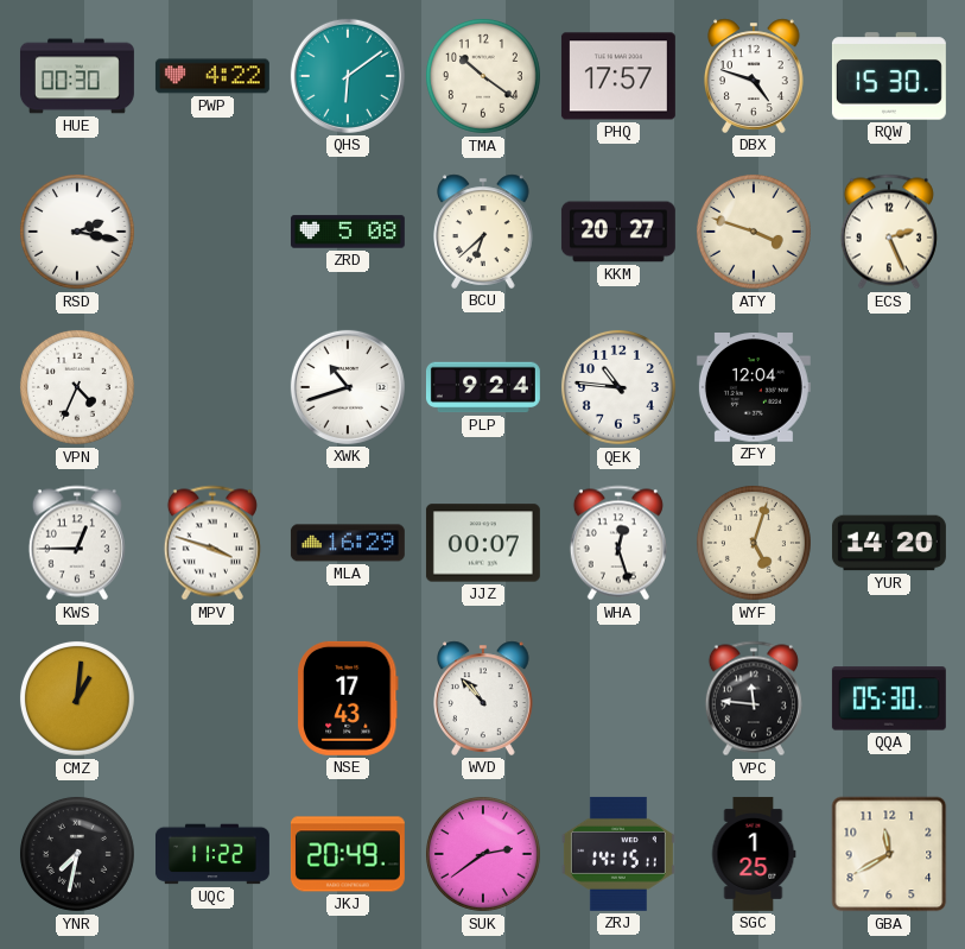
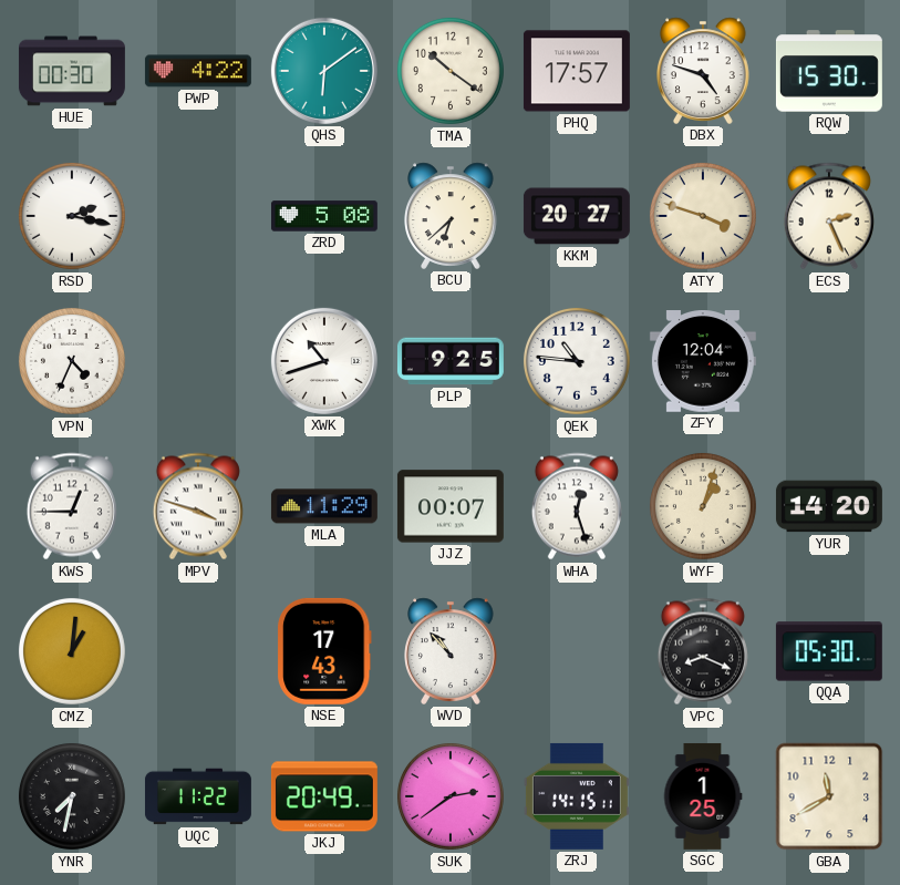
PLP: 9:24 -> 9:25 (451, 361)
MLA: 16:29 -> 11:29 (324, 506)
WYF: 5:03 -> 1:03 (703, 506)
VPC: 11:46 -> 8:19 (703, 651)
